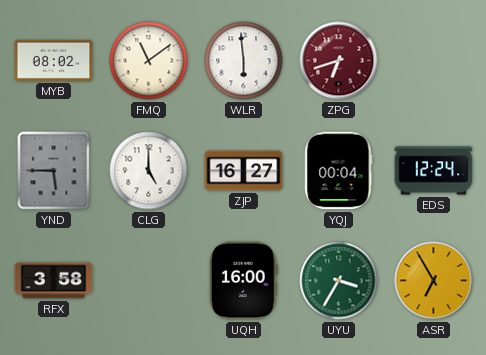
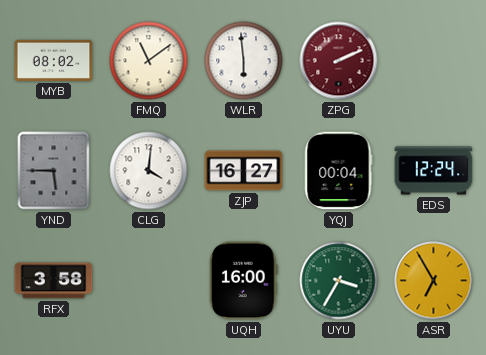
ZPG: 6:42 -> 2:11 (339, 61)
CLG: 5:00 -> 4:01 (149, 171)
